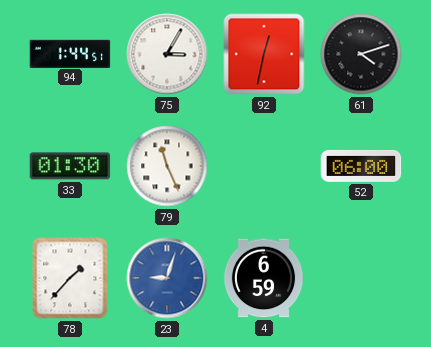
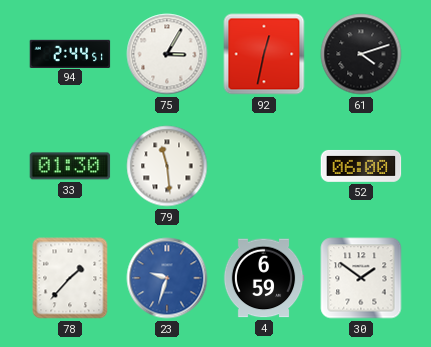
94: 1:44 -> 2:44 (70, 53)
79: 11:26 -> 11:29 (167, 166)
23: 9:03 -> 9:33 (167, 278)
30: none -> 1:51 (361, 278)
